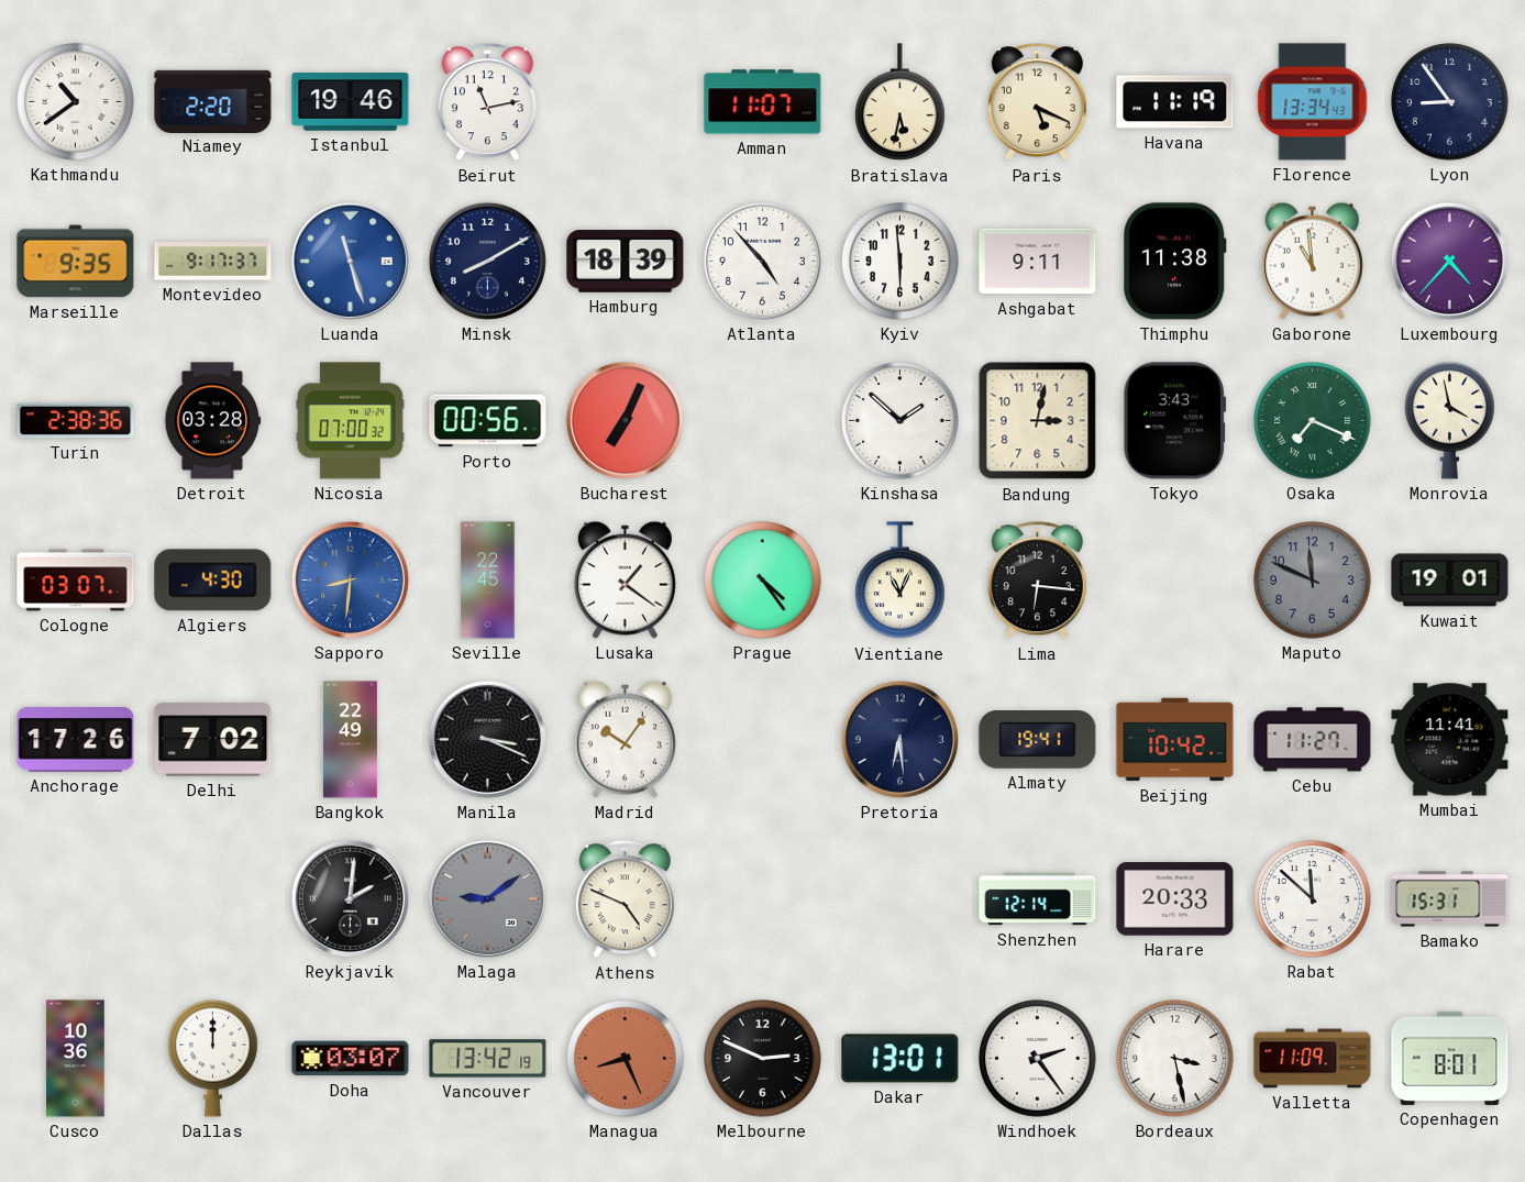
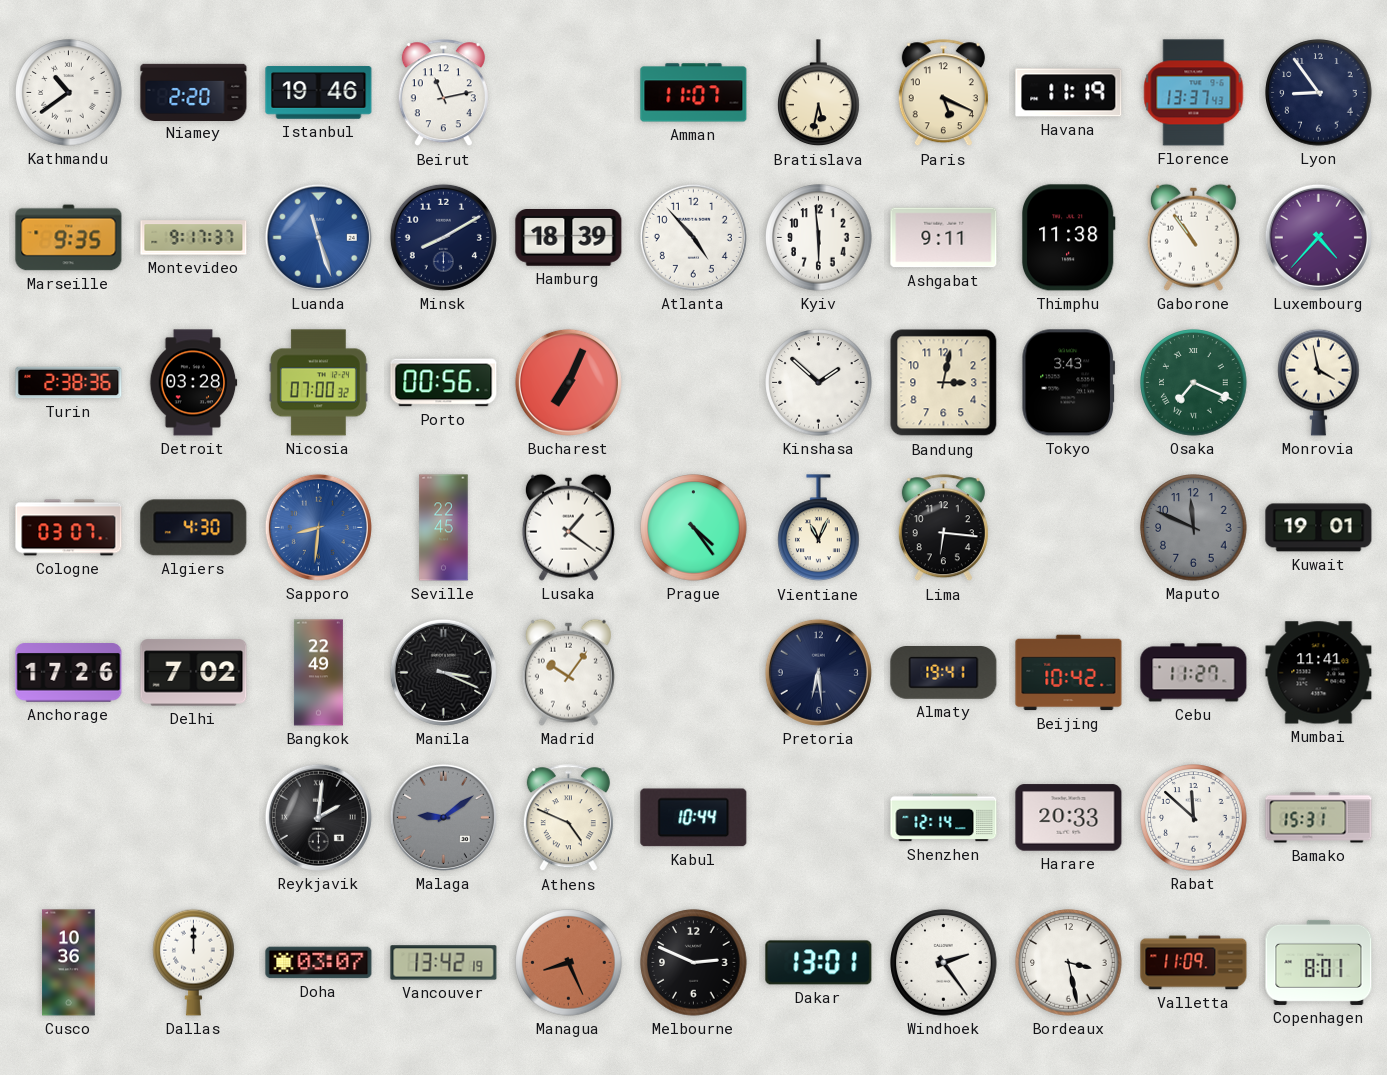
Florence: 13:34 -> 13:37 (1194, 93)
Gaborone: 10:59 -> 10:54 (1193, 237)
Kabul: none -> 10:44 (694, 818)
